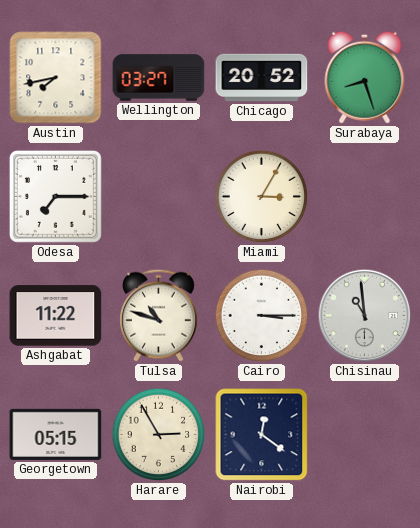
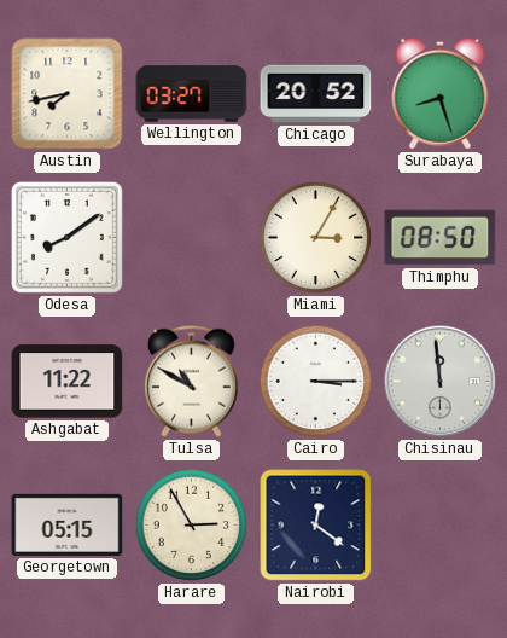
Odesa: 7:15 -> 8:09 (66, 237)
Thimphu: none -> 08:50 (441, 238)
Tulsa: 10:48 -> 10:50 (192, 381)
Chisinau: 10:59 -> 11:59 (441, 382)
